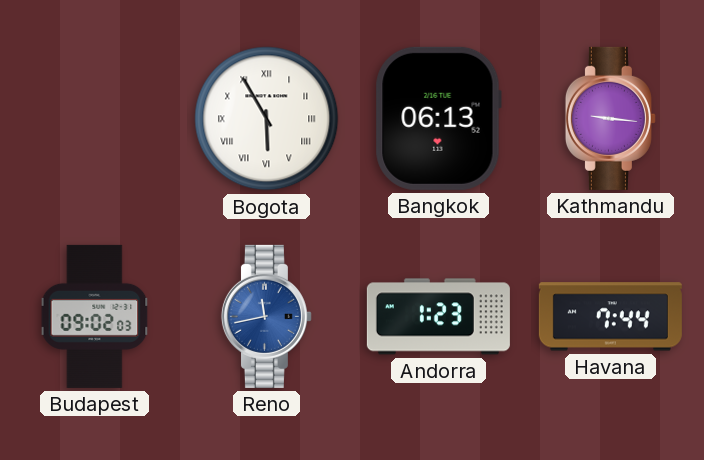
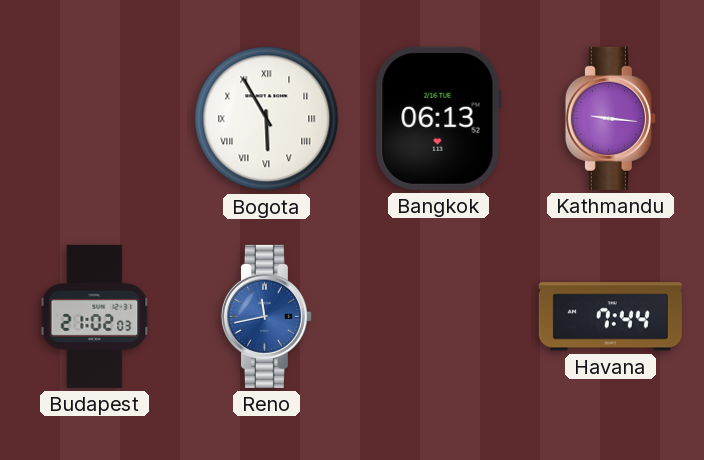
Budapest: 09:02 -> 21:02 (95, 316)
Andorra: 1:23 -> none (438, 317)
